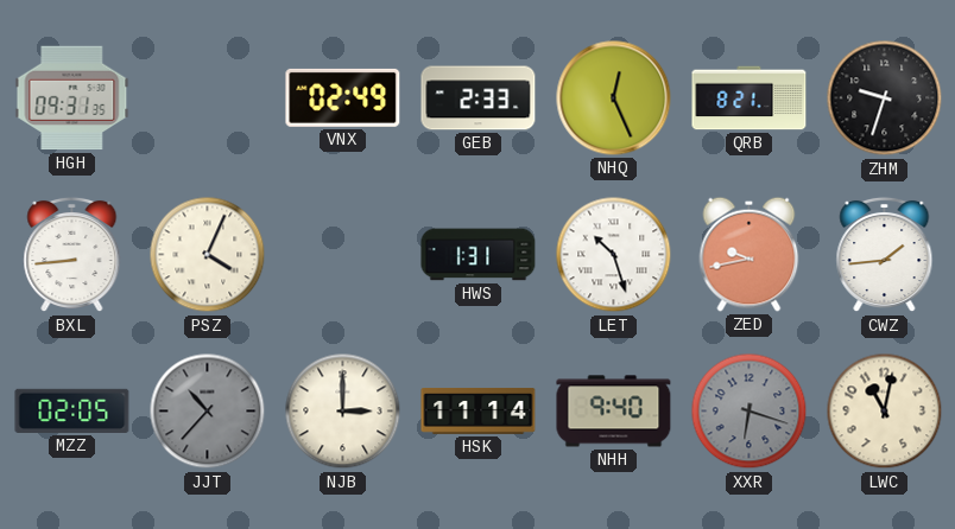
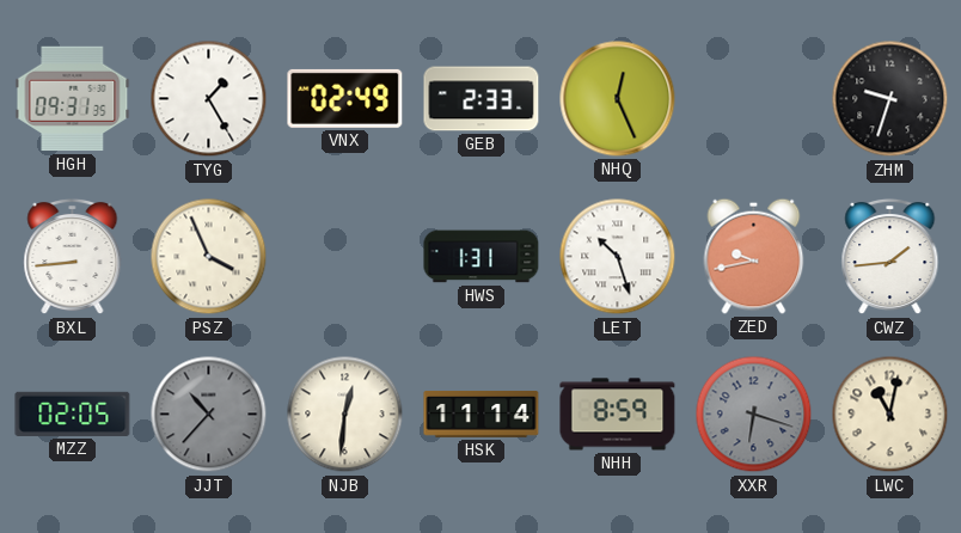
TYG: none -> 1:25 (209, 99)
QRB: 8:21 -> none (750, 98)
PSZ: 4:04 -> 3:56 (209, 257)
NJB: 3:00 -> 12:31 (345, 415)
NHH: 9:40 -> 8:59 (618, 415)
